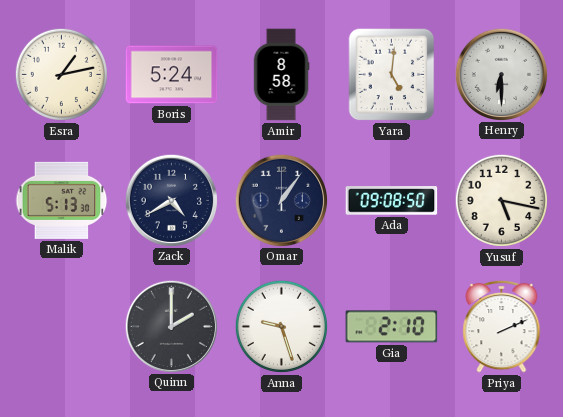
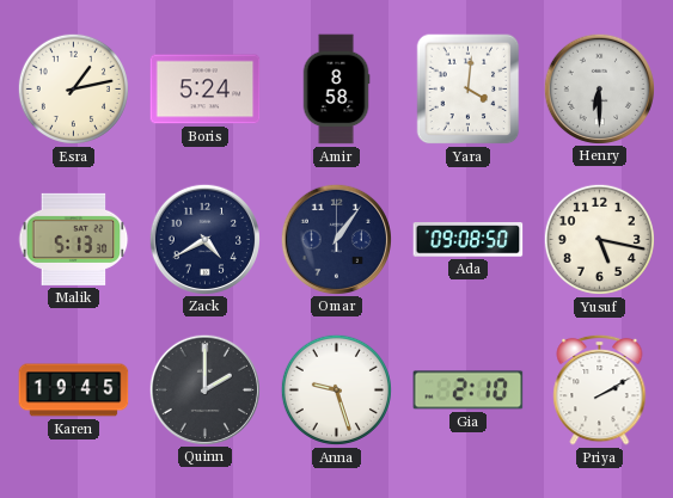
Yara: 5:01 -> 4:01 (469, 90)
Karen: none -> 19:45 (74, 391)
Priya: 2:11 -> 2:10 (600, 389)
